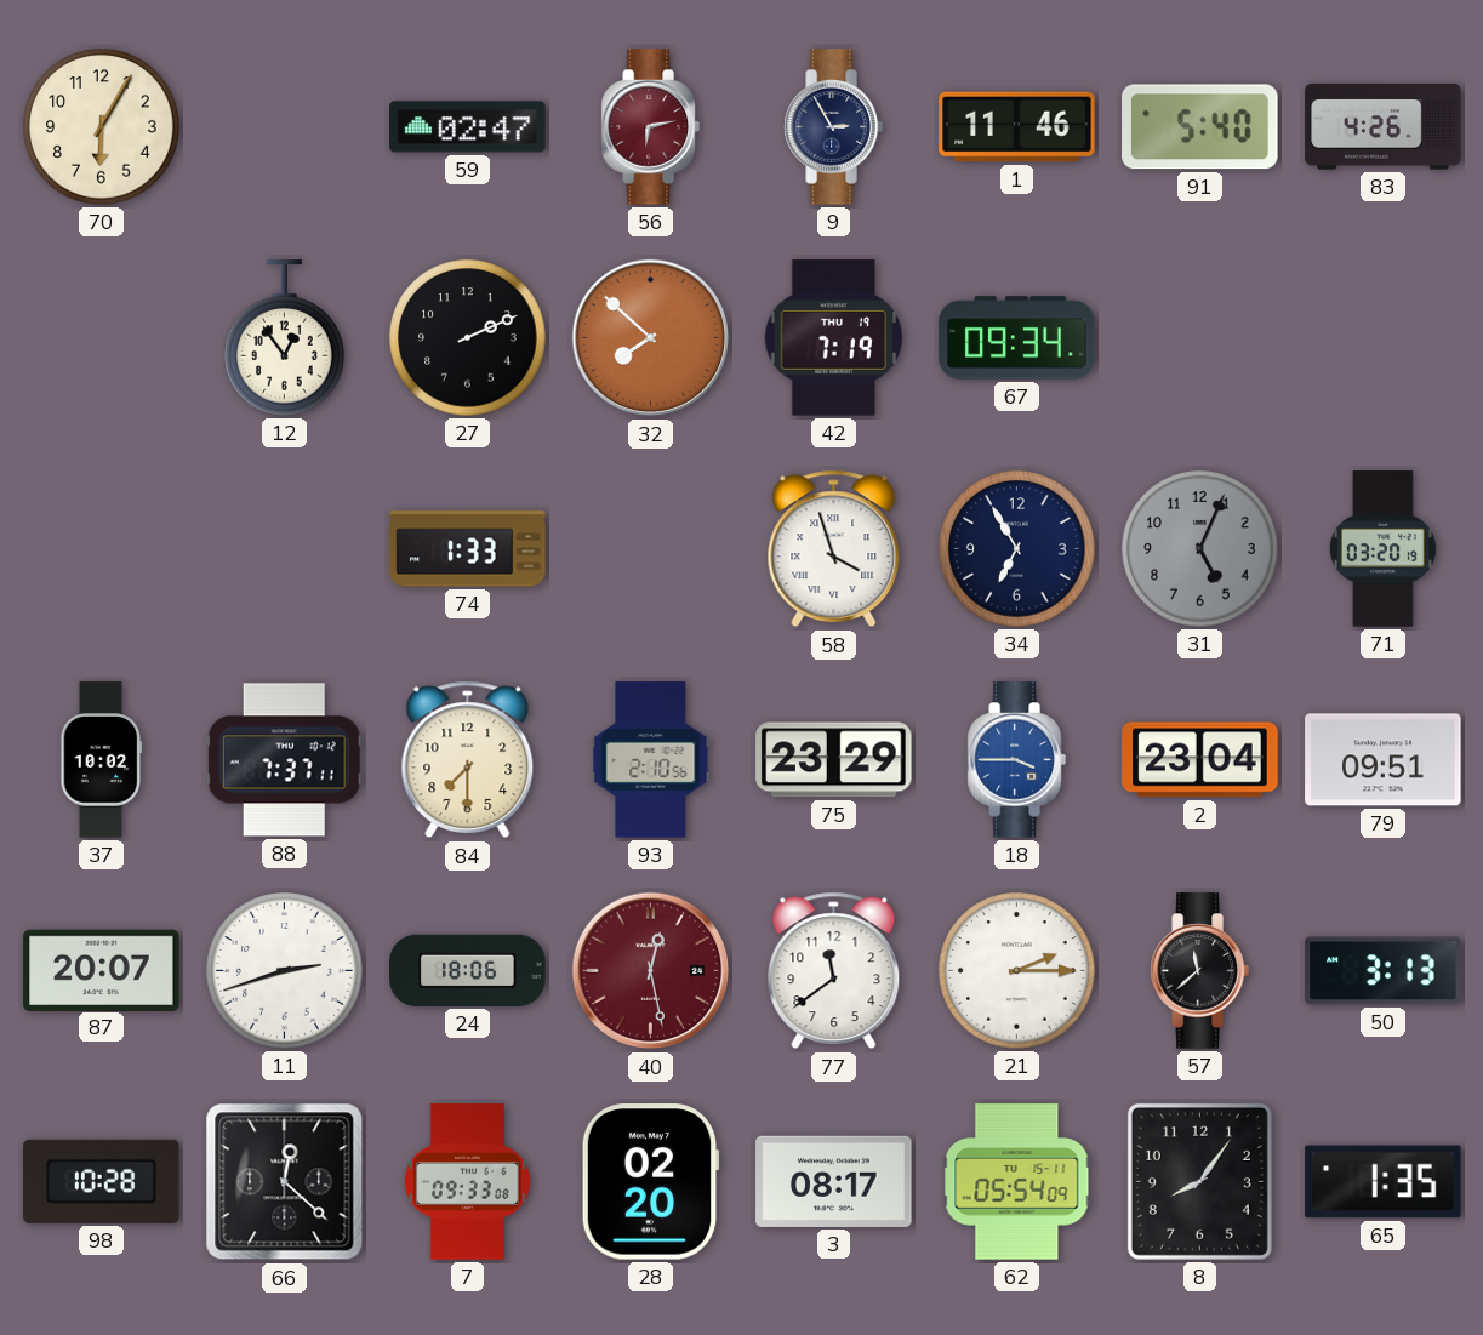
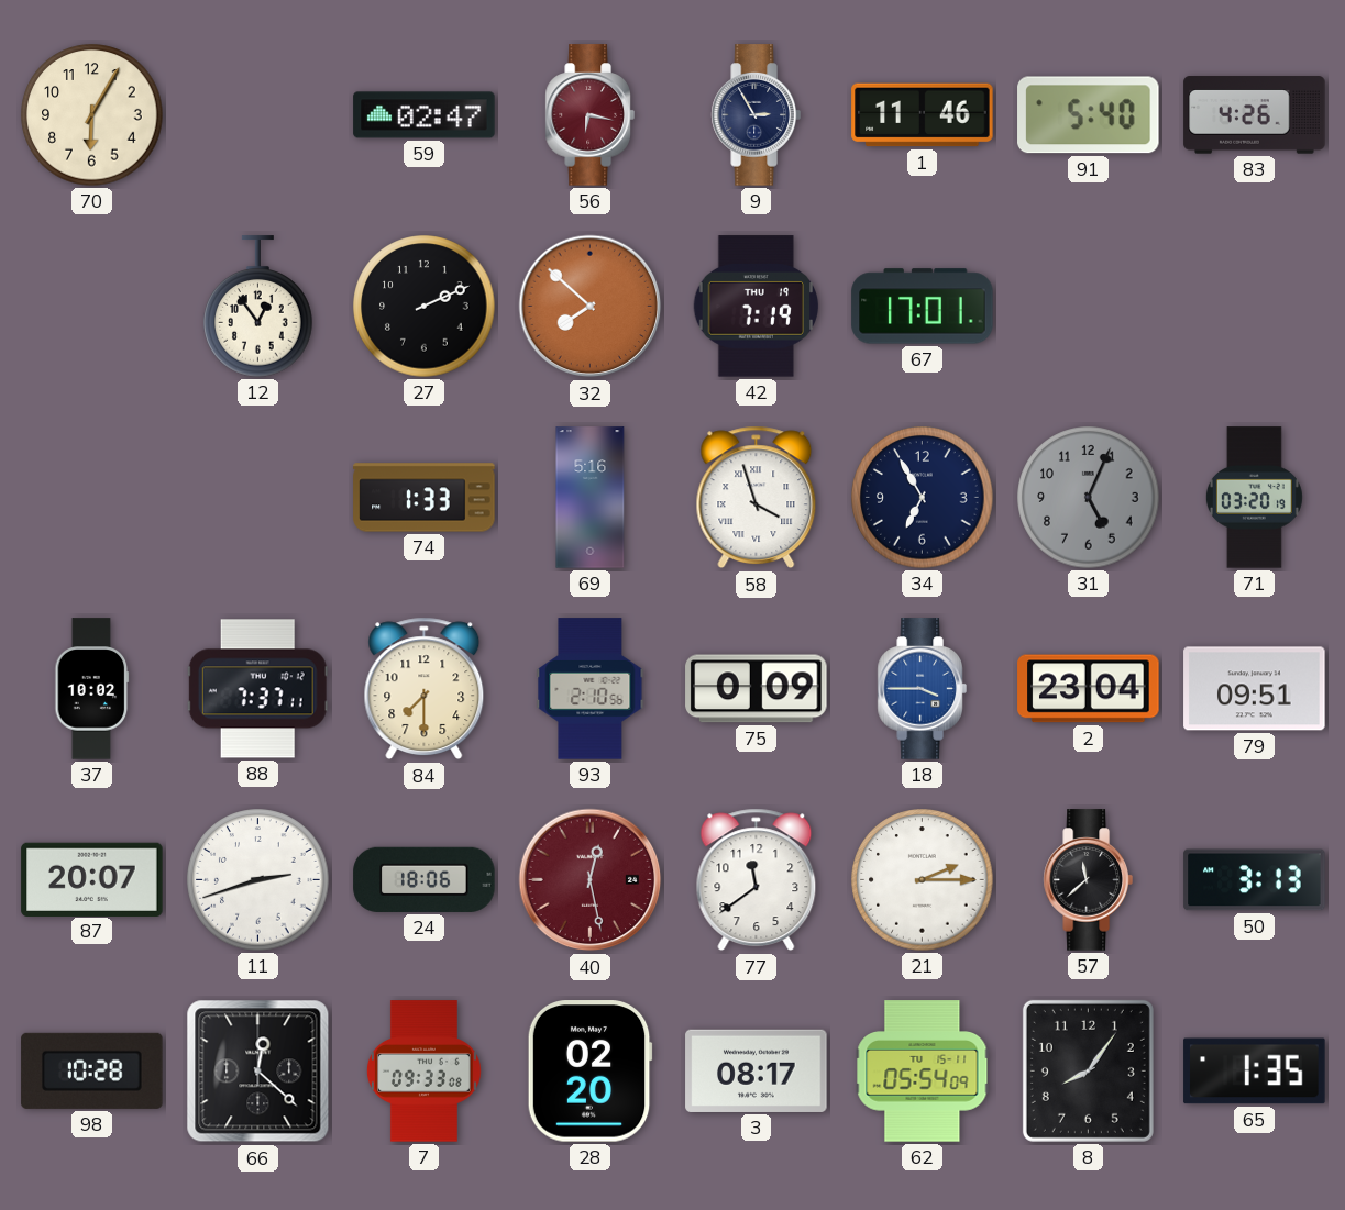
56: 6:13 -> 6:17 (589, 115)
67: 09:34 -> 17:01 (923, 307)
69: none -> 5:16 (591, 498)
75: 23:29 -> 0:09 (757, 689)
